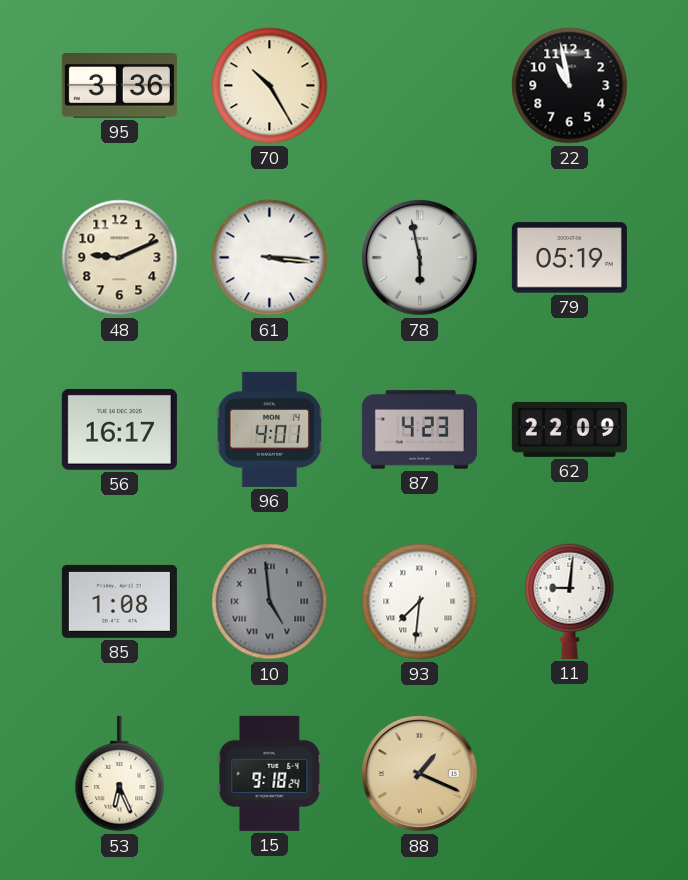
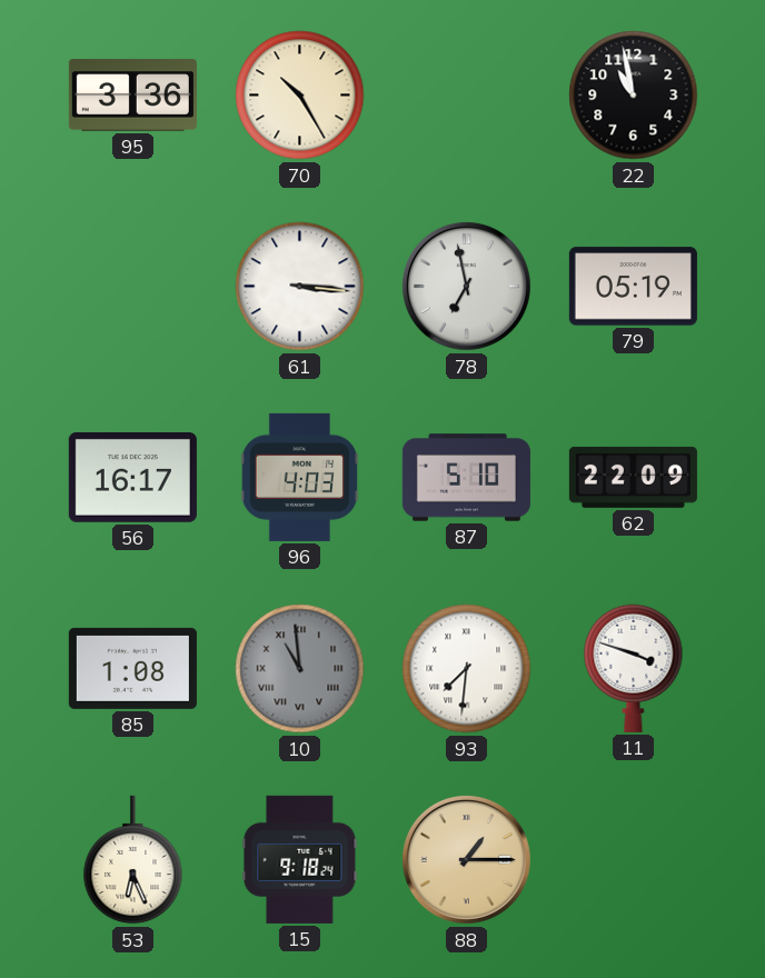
48: 9:11 -> none (120, 258)
78: 5:58 -> 6:58 (466, 286)
96: 4:01 -> 4:03 (299, 477)
87: 4:23 -> 5:10 (466, 478)
10: 4:59 -> 10:59 (300, 669)
11: 9:01 -> 3:48 (634, 668)
88: 1:19 -> 1:15 (466, 859)
